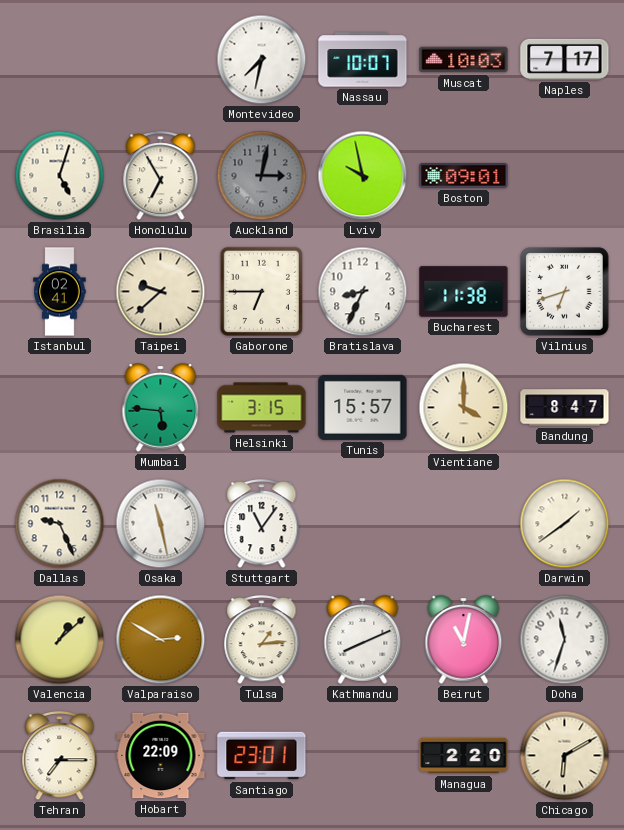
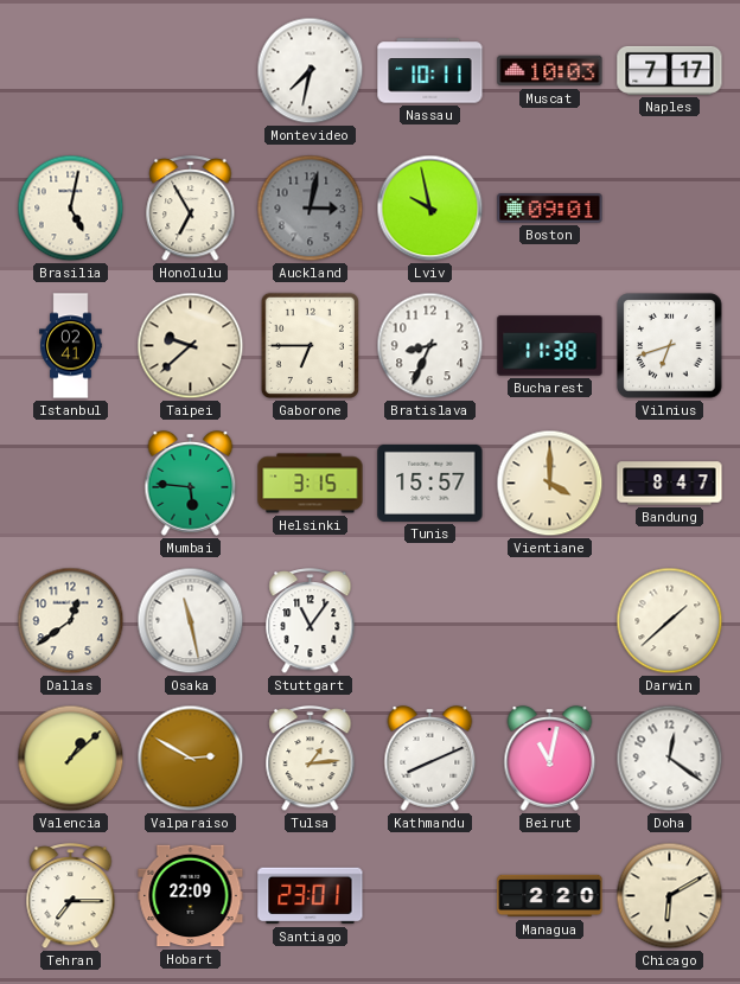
Nassau: 10:07 -> 10:11 (430, 71)
Brasilia: 5:03 -> 5:02 (71, 209)
Dallas: 9:26 -> 12:39 (71, 621)
Darwin: 1:39 -> 1:38 (670, 621)
Doha: 11:33 -> 12:21 (670, 759)
